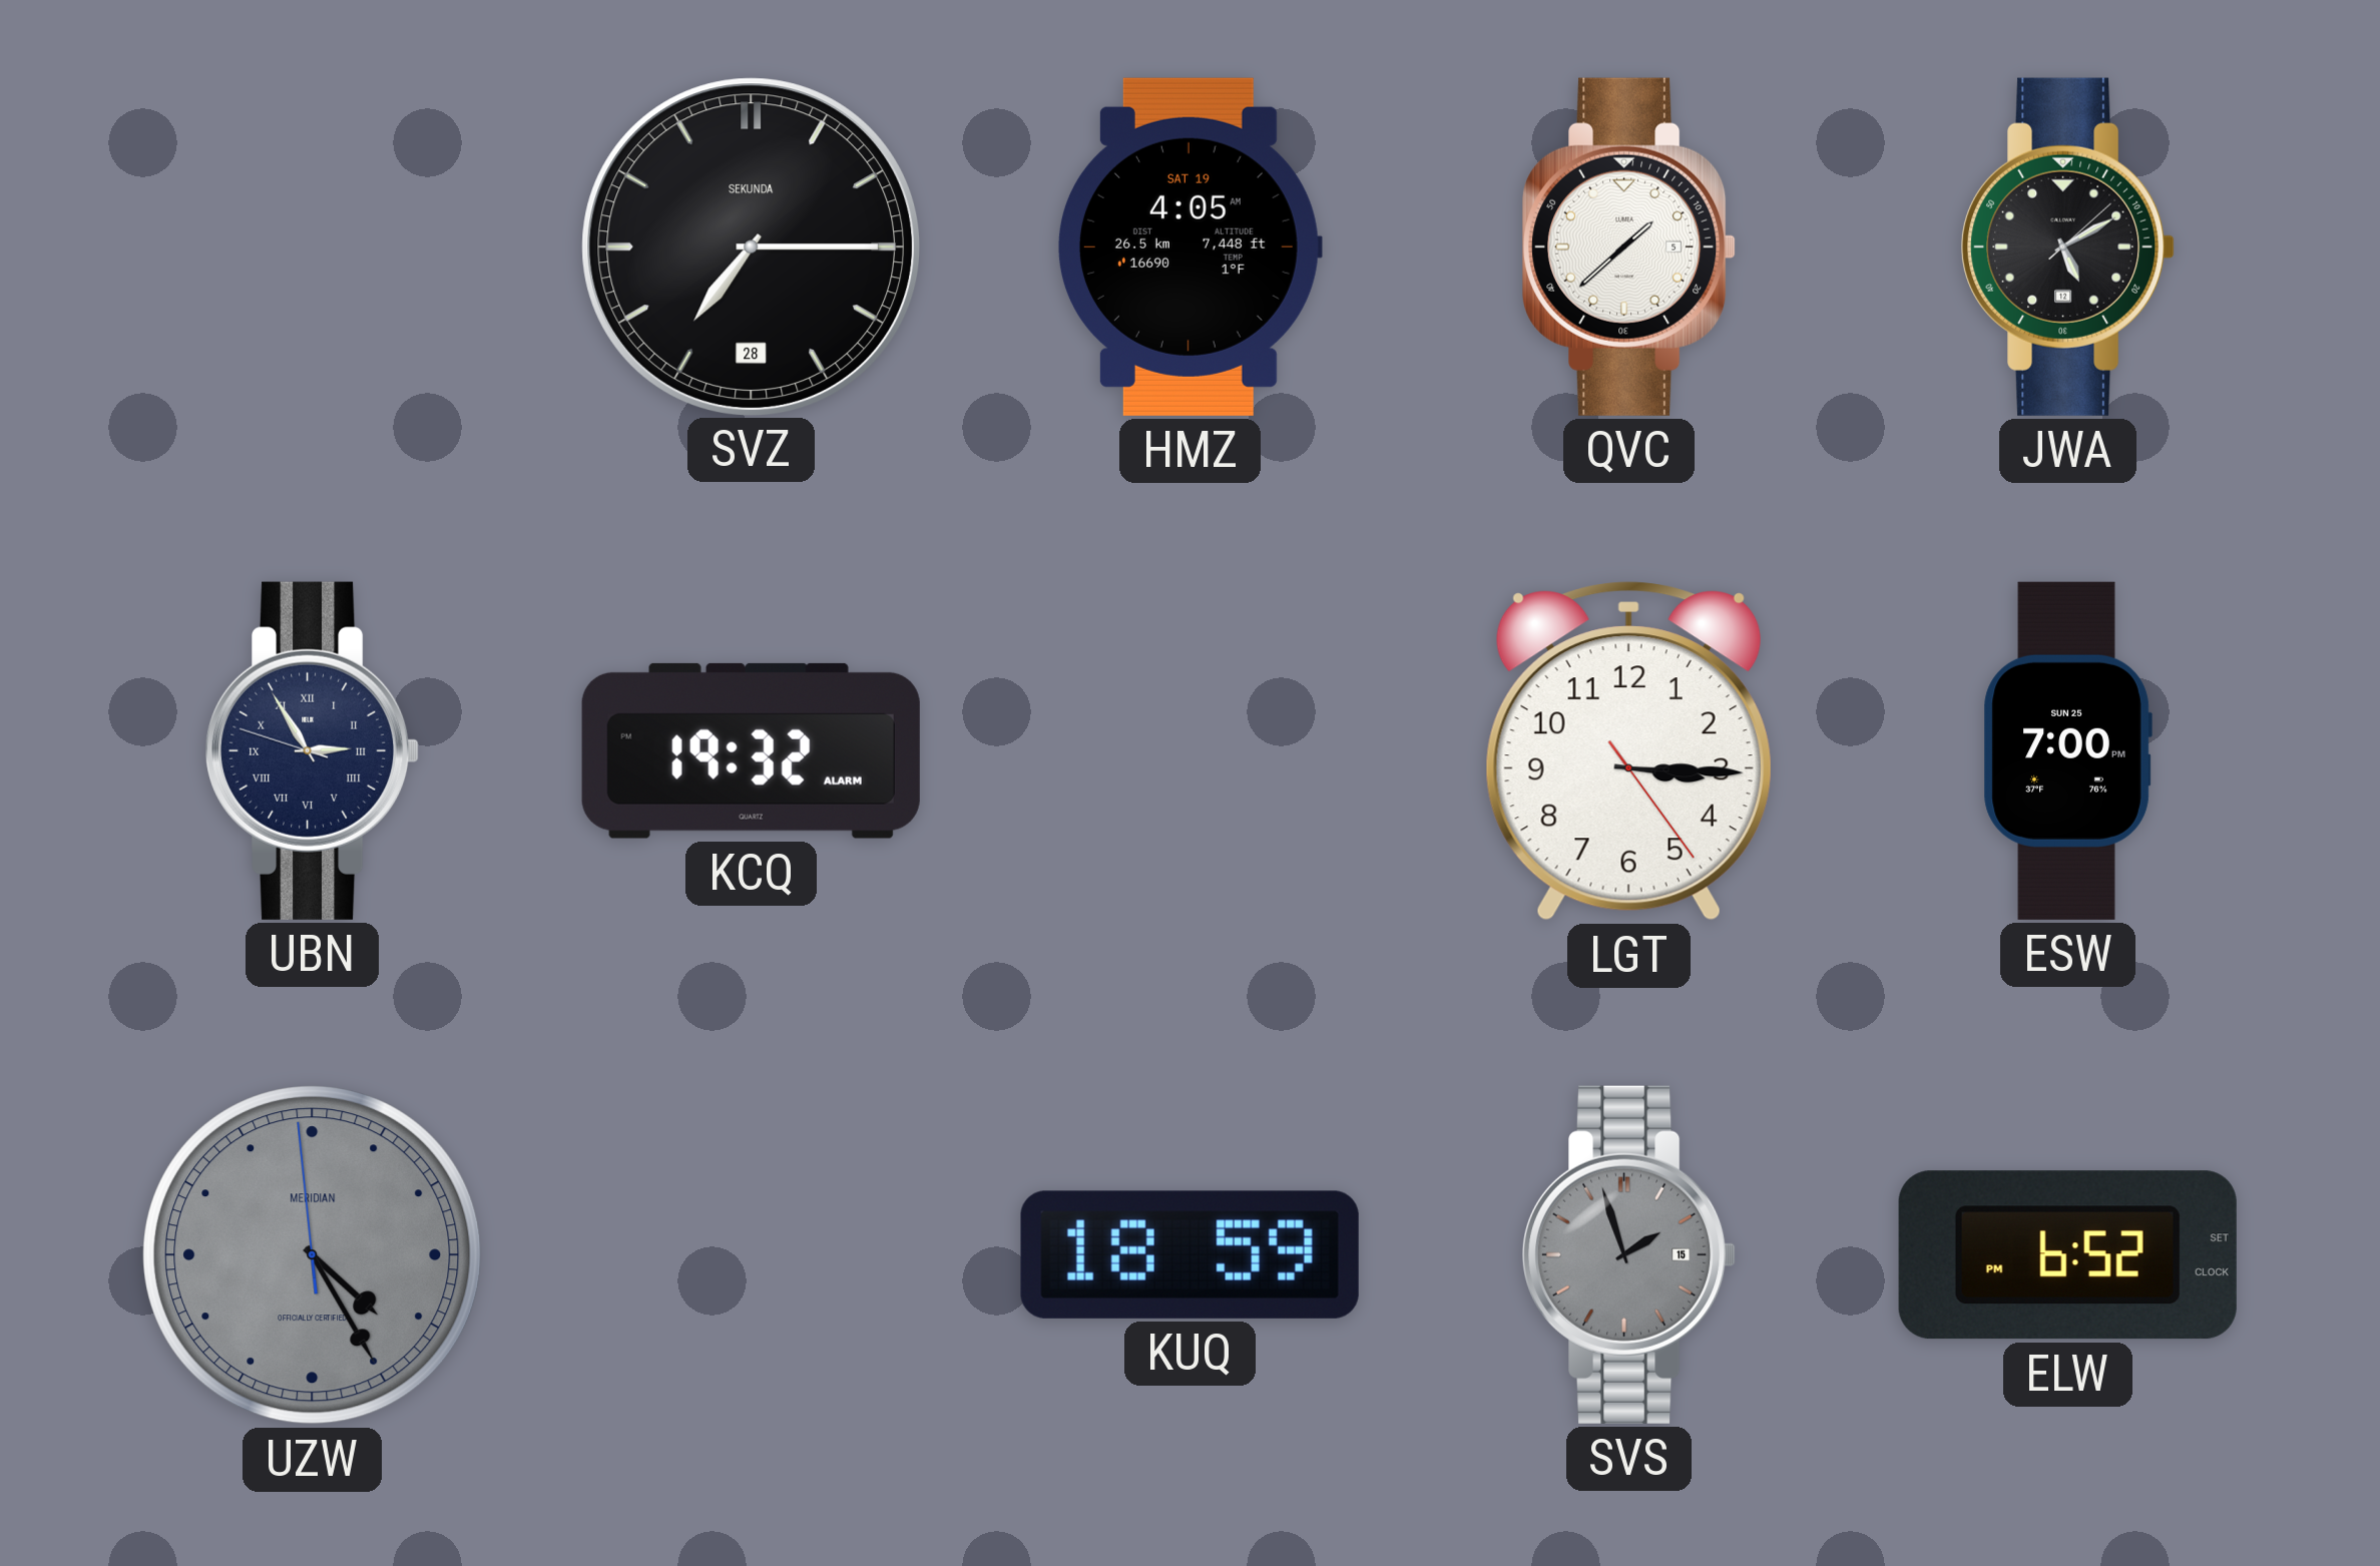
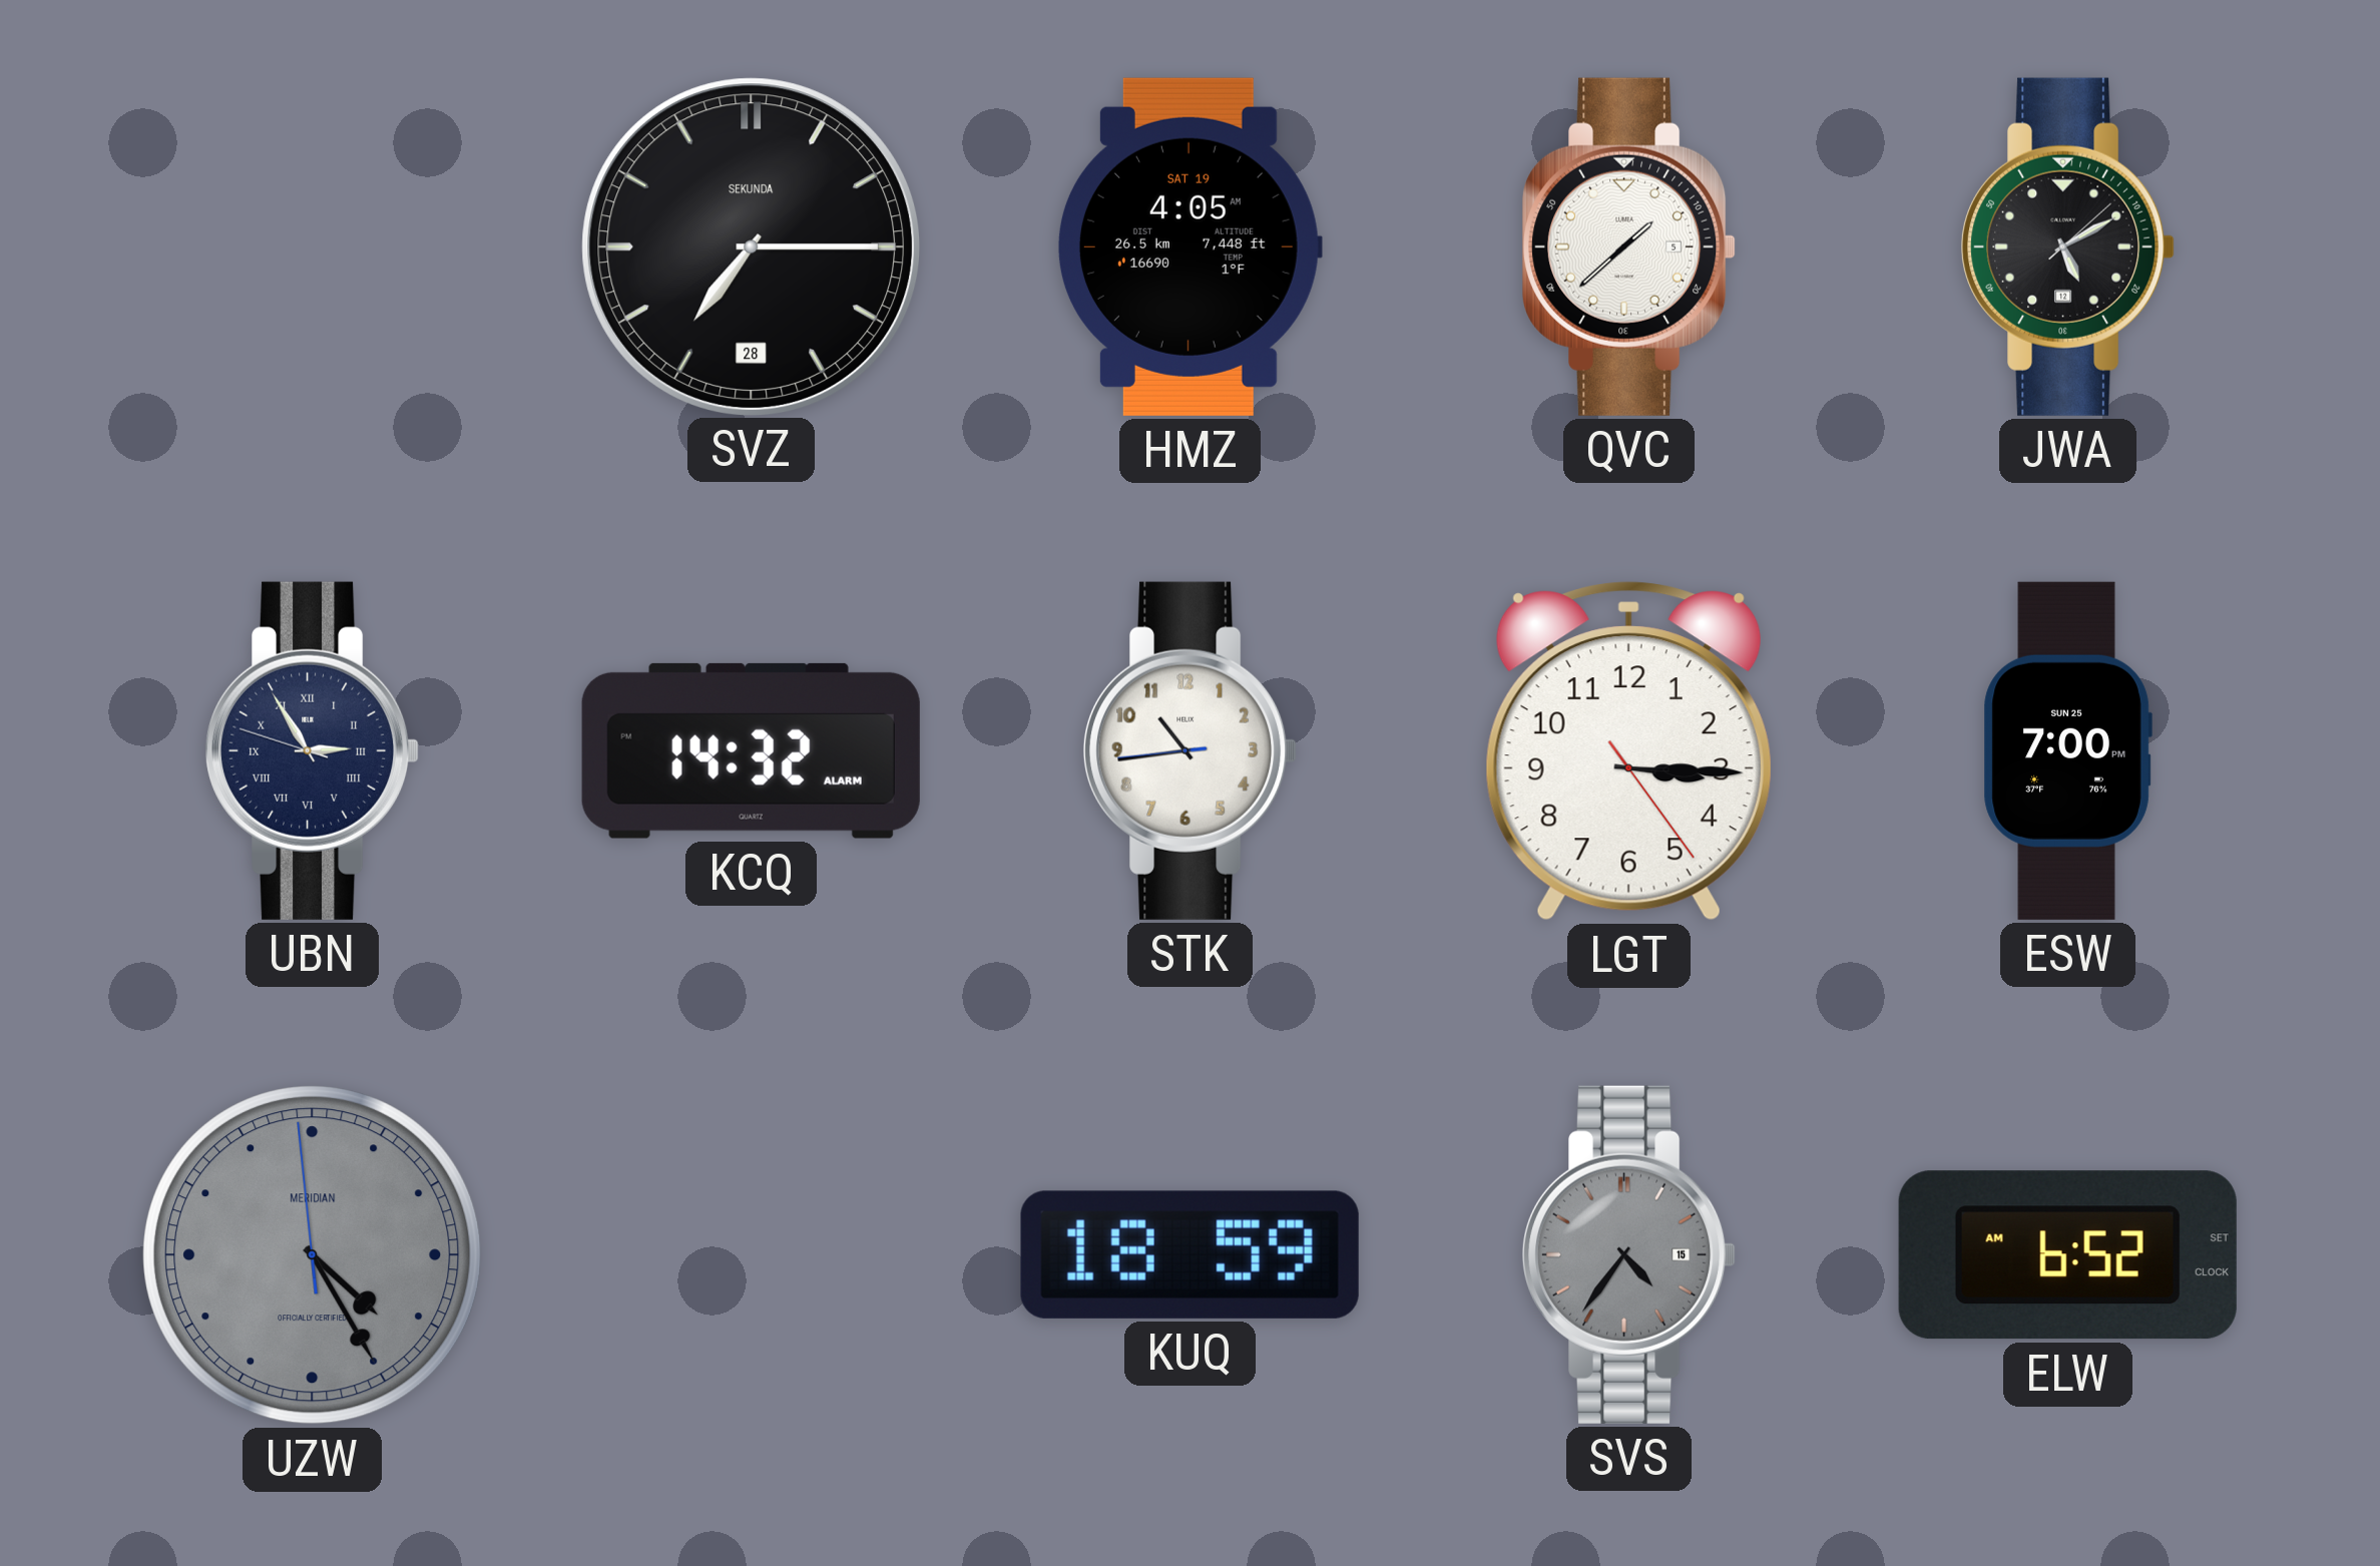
KCQ: 19:32 -> 14:32 (751, 750)
STK: none -> 10:43 (1192, 750)
SVS: 1:57 -> 4:36 (1630, 1254)
ELW: 6:52 PM -> 6:52 AM (2067, 1255)
